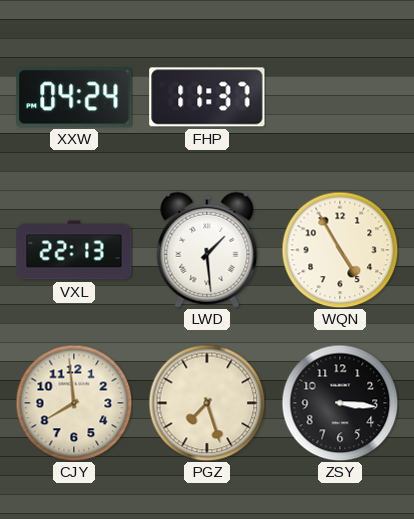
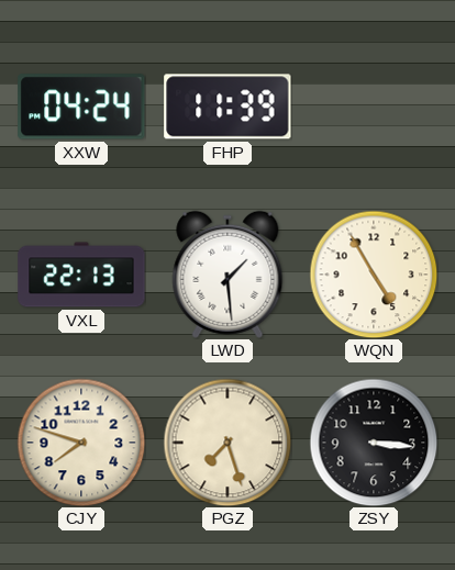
FHP: 11:37 -> 11:39 (227, 107)
CJY: 7:59 -> 7:48 (81, 443)
